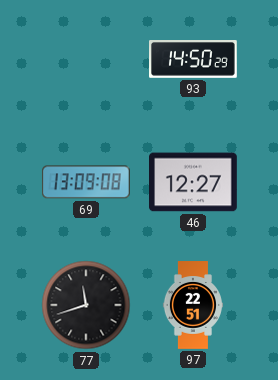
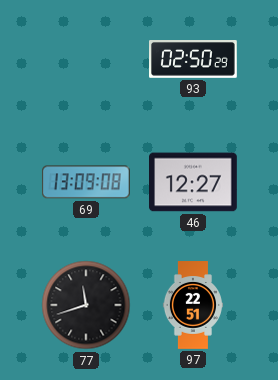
93: 14:50 -> 02:50 (194, 59)
